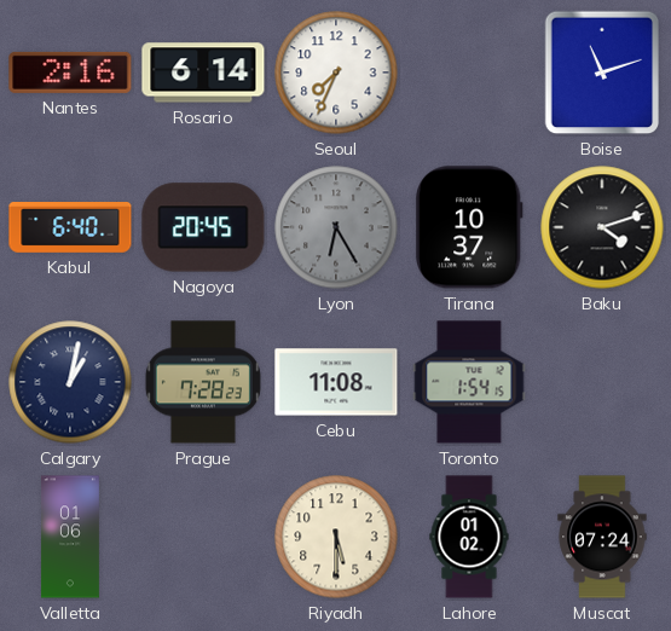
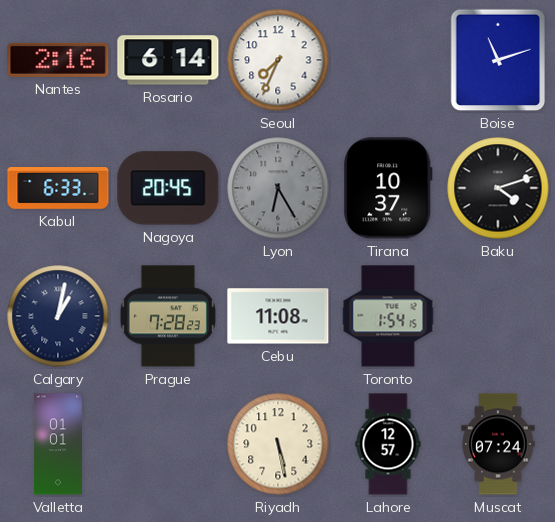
Kabul: 6:40 -> 6:33 (58, 189)
Valletta: 01:06 -> 01:01 (58, 444)
Riyadh: 5:30 -> 5:28 (278, 444)
Lahore: 01:02 -> 12:57 (388, 444)
